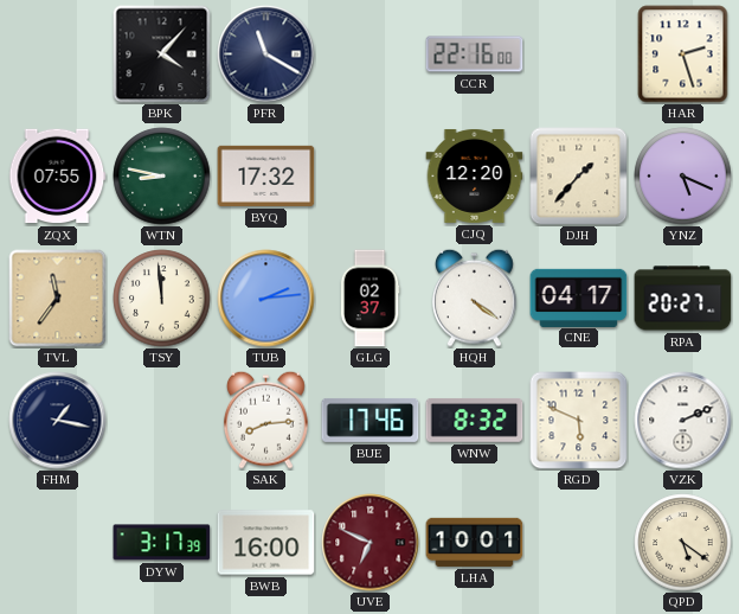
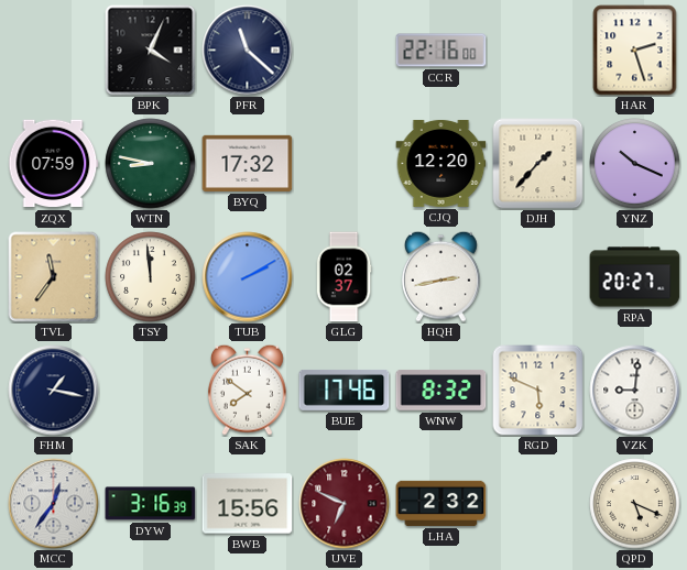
BPK: 4:07 -> 4:04 (151, 51)
PFR: 11:20 -> 11:22 (248, 51)
ZQX: 07:55 -> 07:59 (54, 164)
YNZ: 5:19 -> 10:19 (635, 164)
TUB: 2:14 -> 2:10 (248, 277)
HQH: 4:21 -> 2:43 (440, 276)
CNE: 04:17 -> none (579, 298)
SAK: 8:14 -> 7:51 (247, 390)
VZK: 2:11 -> 9:01 (635, 391)
MCC: none -> 12:36 (54, 504)
DYW: 3:17 -> 3:16 (151, 504)
BWB: 16:00 -> 15:56 (248, 504)
LHA: 10:01 -> 2:32 (441, 503)
QPD: 5:21 -> 5:19 (635, 504)
